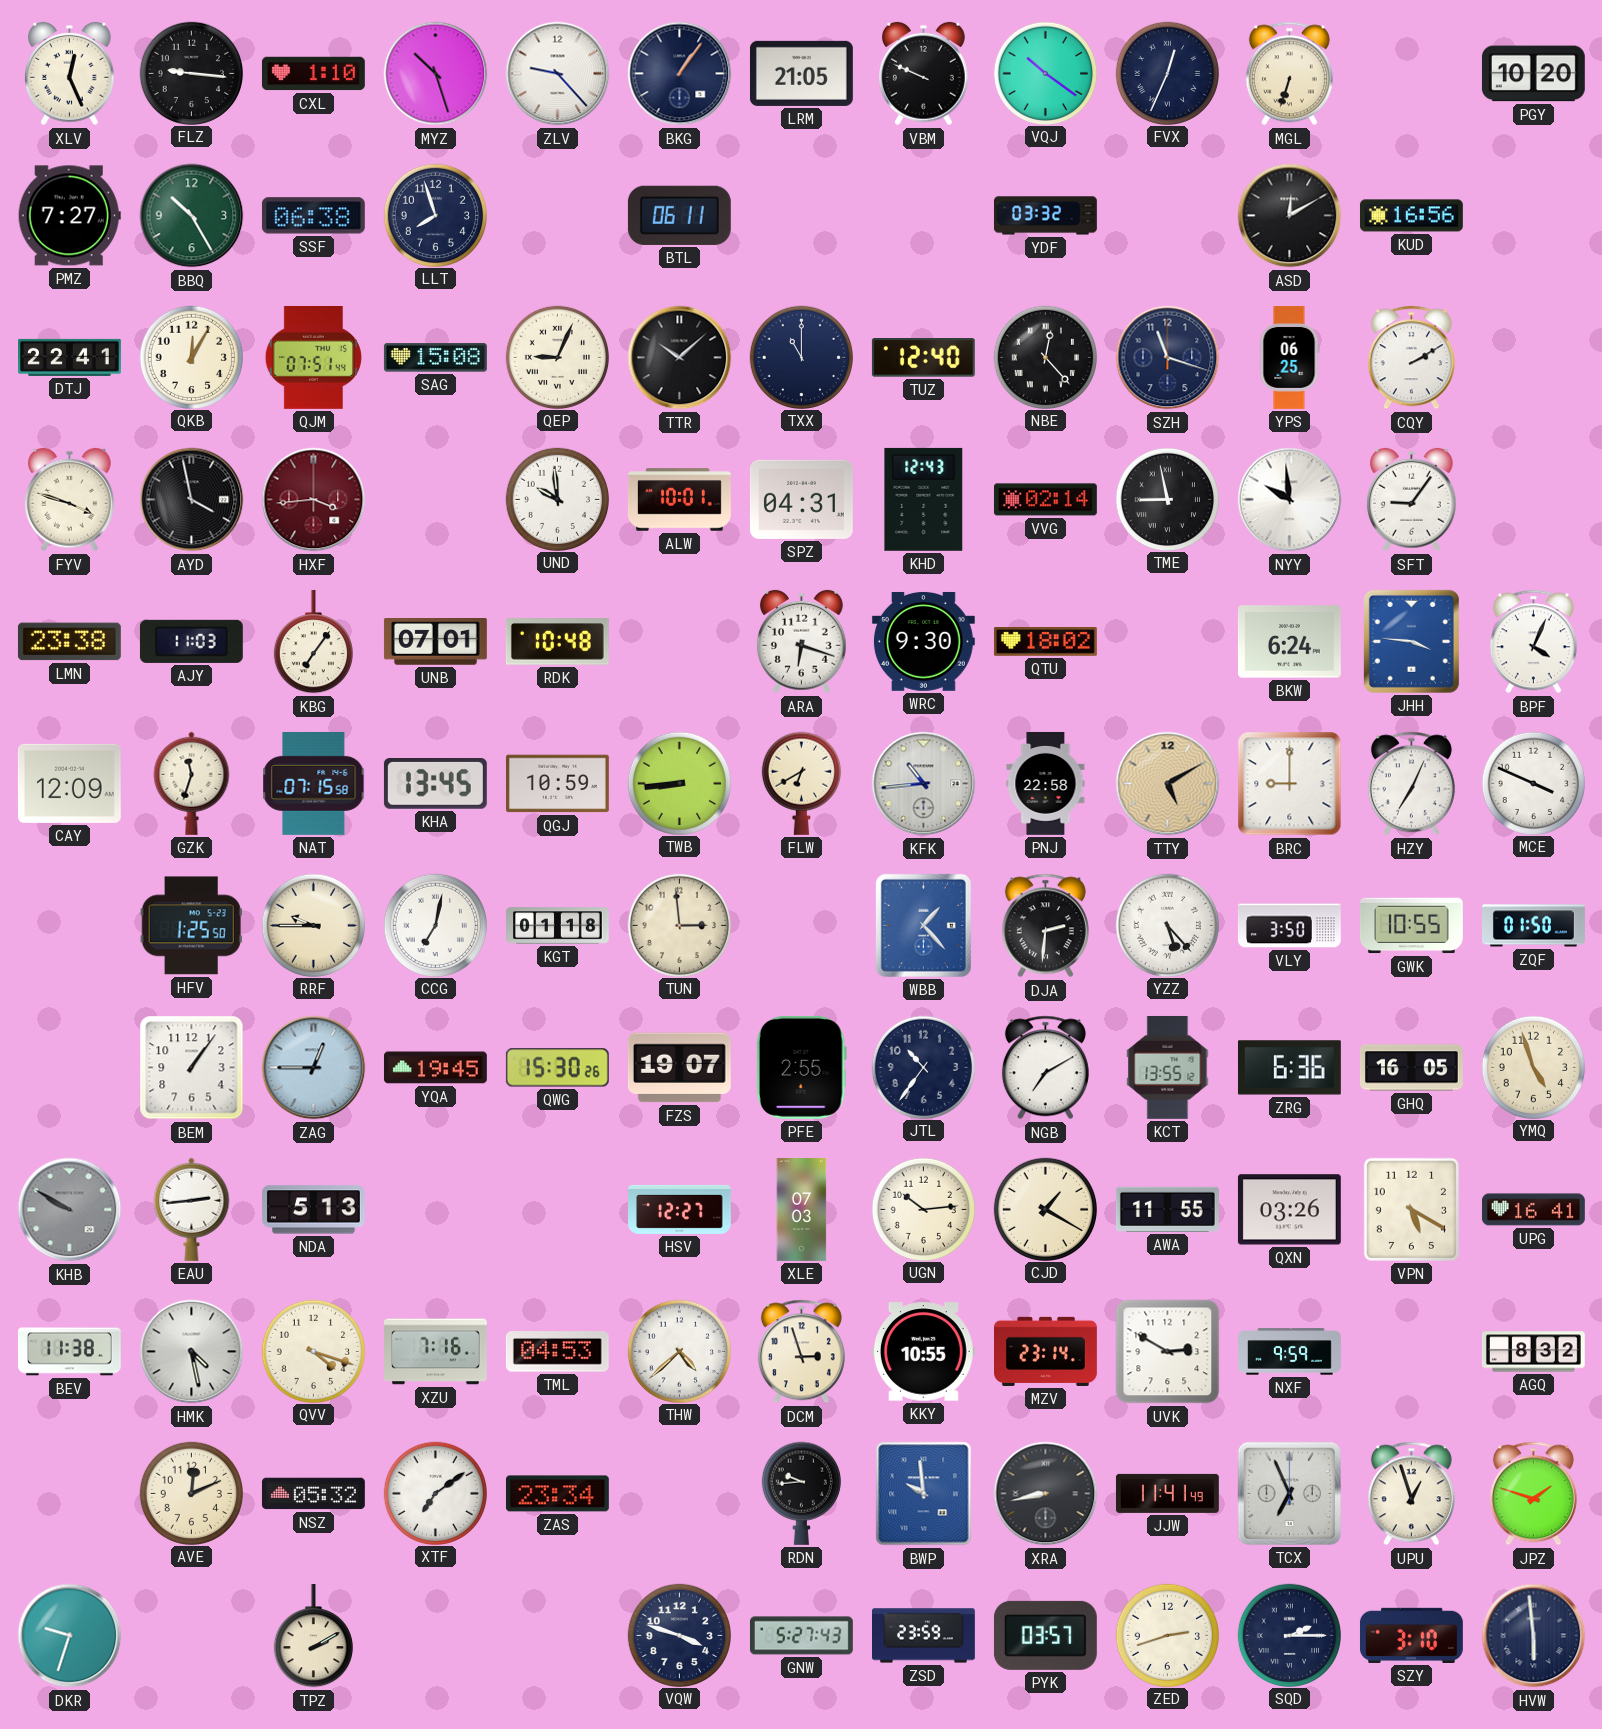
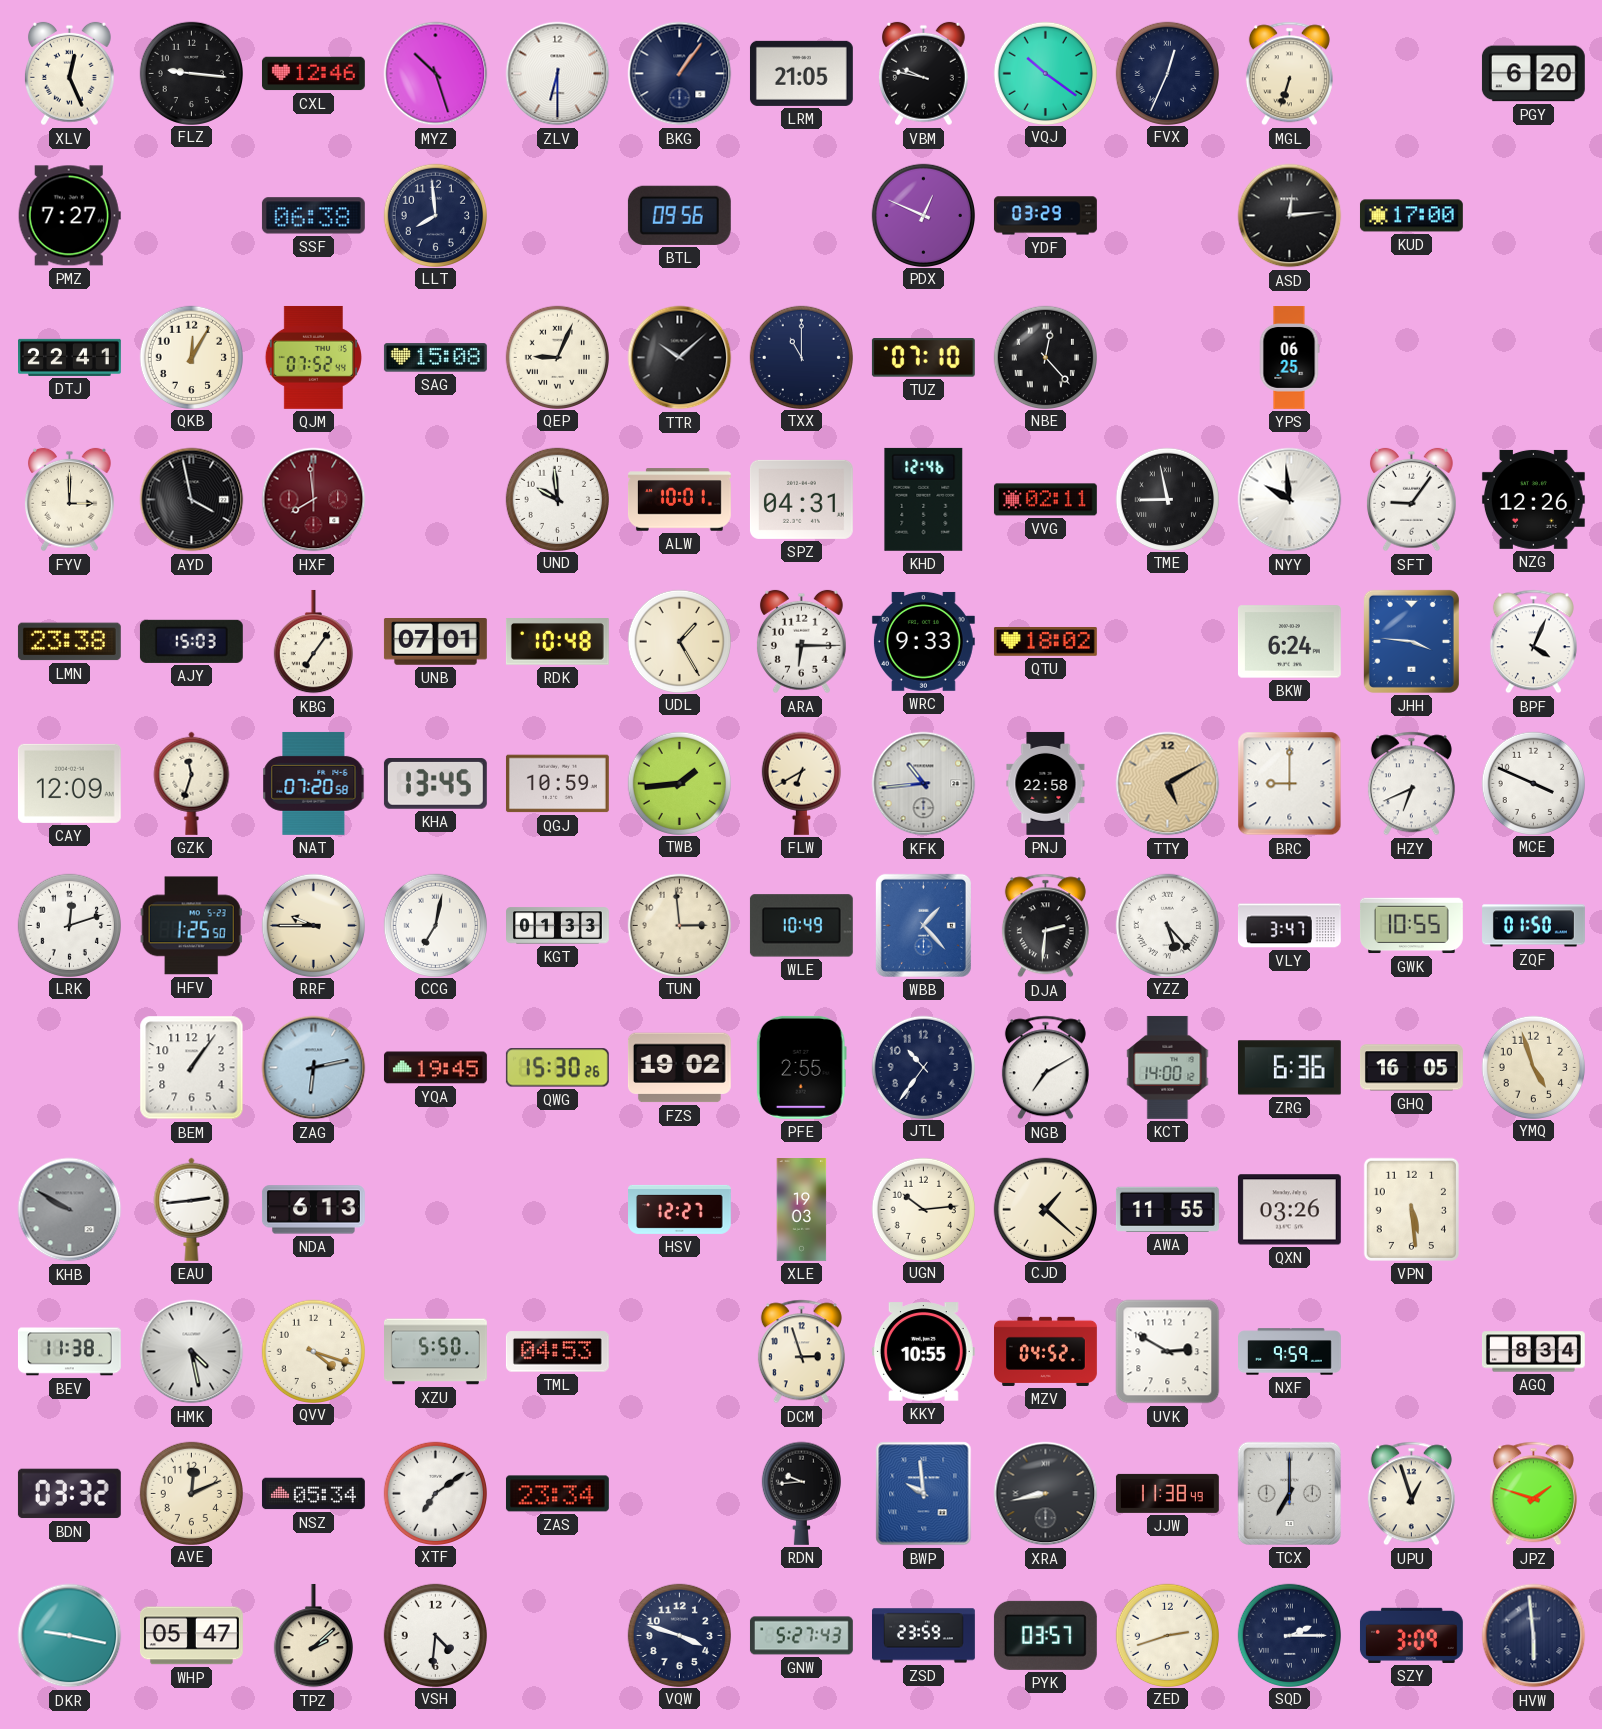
CXL: 1:10 -> 12:46 (313, 74)
ZLV: 9:23 -> 6:30 (558, 74)
VBM: 9:49 -> 9:47 (923, 74)
PGY: 10:20 -> 6:20 (1533, 74)
BBQ: 10:25 -> none (192, 216)
LLT: 7:57 -> 7:59 (435, 215)
BTL: 06:11 -> 09:56 (679, 215)
PDX: none -> 12:49 (923, 215)
YDF: 03:32 -> 03:29 (1045, 216)
ASD: 12:10 -> 12:14 (1290, 216)
KUD: 16:56 -> 17:00 (1411, 216)
QJM: 07:51 -> 07:52 (313, 357)
TUZ: 12:40 -> 07:10 (923, 358)
SZH: 11:18 -> none (1168, 358)
CQY: 2:10 -> none (1411, 358)
FYV: 3:48 -> 3:00 (69, 500)
HXF: 3:44 -> 7:59 (314, 500)
KHD: 12:43 -> 12:46 (924, 499)
VVG: 02:14 -> 02:11 (1045, 500)
NZG: none -> 12:26 (1533, 499)
AJY: 11:03 -> 15:03 (191, 641)
UDL: none -> 1:25 (679, 641)
ARA: 6:18 -> 6:15 (801, 642)
WRC: 9:30 -> 9:33 (923, 641)
NAT: 07:15 -> 07:20 (314, 783)
TWB: 8:44 -> 1:44 (679, 783)
HZY: 7:04 -> 6:41 (1411, 784)
LRK: none -> 12:12 (69, 925)
KGT: 01:18 -> 01:33 (558, 926)
WLE: none -> 10:49 (801, 926)
VLY: 3:50 -> 3:47 (1289, 926)
ZAG: 12:45 -> 6:13 (314, 1068)
FZS: 19:07 -> 19:02 (679, 1068)
KCT: 13:55 -> 14:00 (1168, 1067)
NDA: 5:13 -> 6:13 (313, 1210)
XLE: 07:03 -> 19:03 (802, 1210)
CJD: 1:20 -> 1:22 (1045, 1209)
VPN: 5:20 -> 5:29 (1411, 1209)
UPG: 16:41 -> none (1533, 1210)
XZU: 7:16 -> 5:50 (436, 1352)
THW: 4:38 -> none (679, 1351)
MZV: 23:14 -> 04:52 (1046, 1351)
AGQ: 8:32 -> 8:34 (1533, 1352)
BDN: none -> 03:32 (69, 1494)
NSZ: 05:32 -> 05:34 (313, 1494)
JJW: 11:41 -> 11:38 (1167, 1493)
TCX: 6:56 -> 7:00 (1289, 1493)
DKR: 9:33 -> 9:17 (70, 1636)
WHP: none -> 05:47 (191, 1636)
TPZ: 2:10 -> 2:08 (313, 1636)
VSH: none -> 4:31 (435, 1635)
SZY: 3:10 -> 3:09 (1411, 1635)
